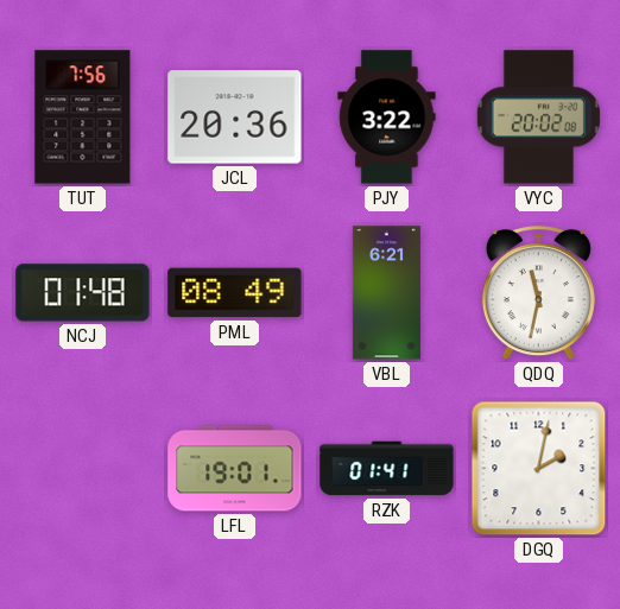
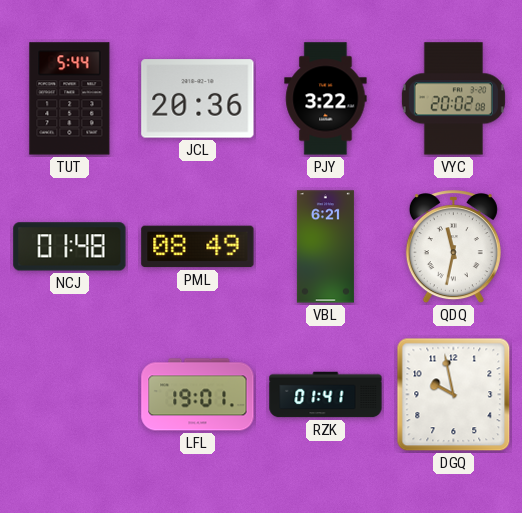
TUT: 7:56 -> 5:44 (70, 99)
DGQ: 2:02 -> 9:58 (454, 395)
